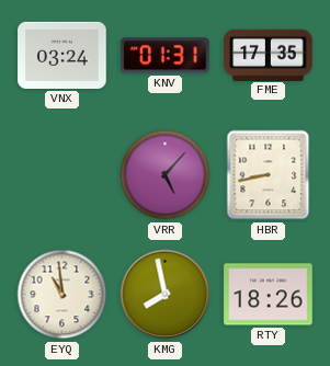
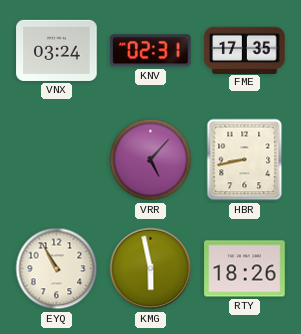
KNV: 01:31 -> 02:31 (151, 51)
EYQ: 10:59 -> 10:55 (57, 269)
KMG: 7:58 -> 5:58 (151, 269)
